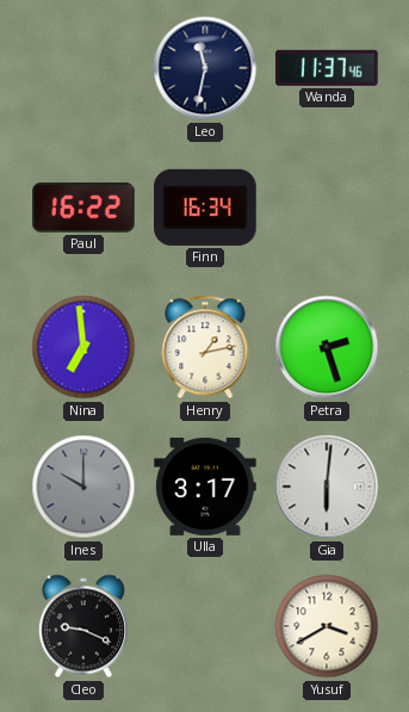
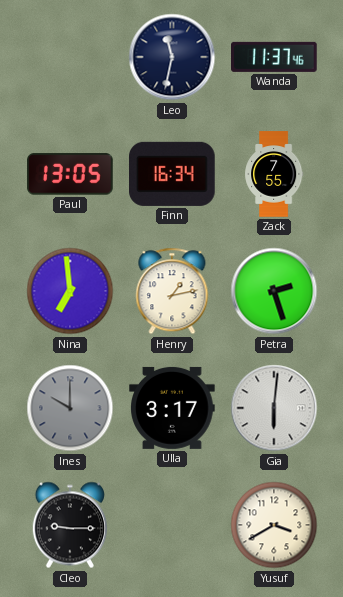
Paul: 16:22 -> 13:05 (70, 174)
Zack: none -> 7:55 (274, 174)
Cleo: 9:19 -> 9:15 (70, 525)
